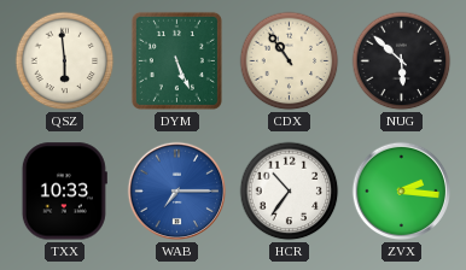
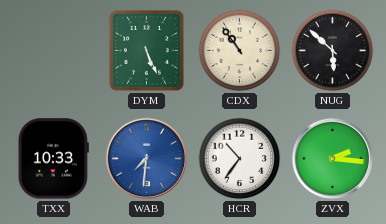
QSZ: 5:59 -> none (65, 61)
WAB: 7:15 -> 7:31 (147, 159)
